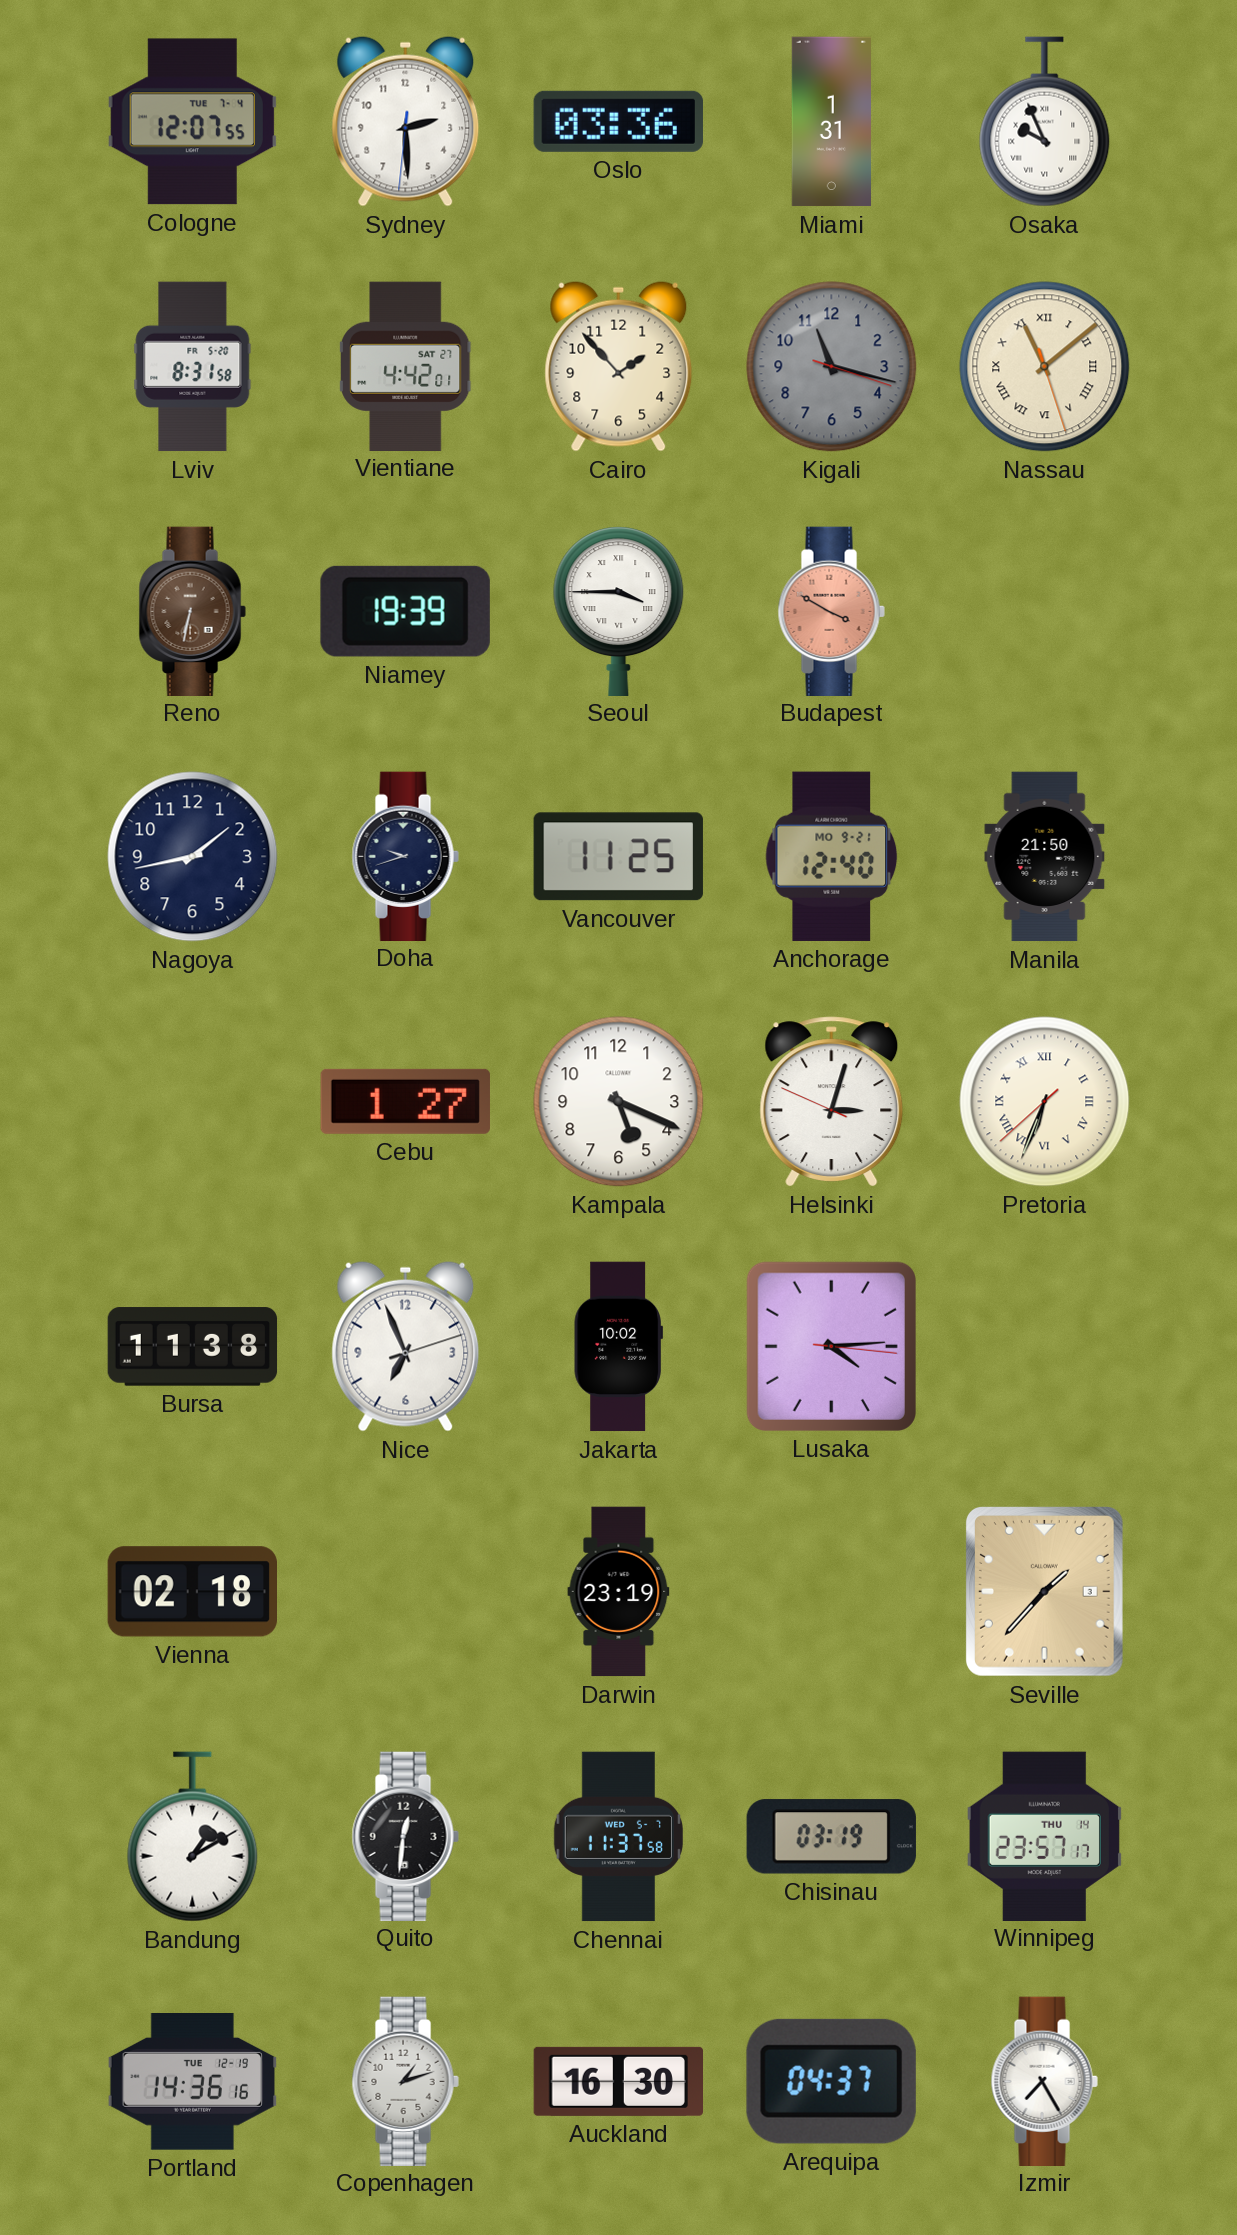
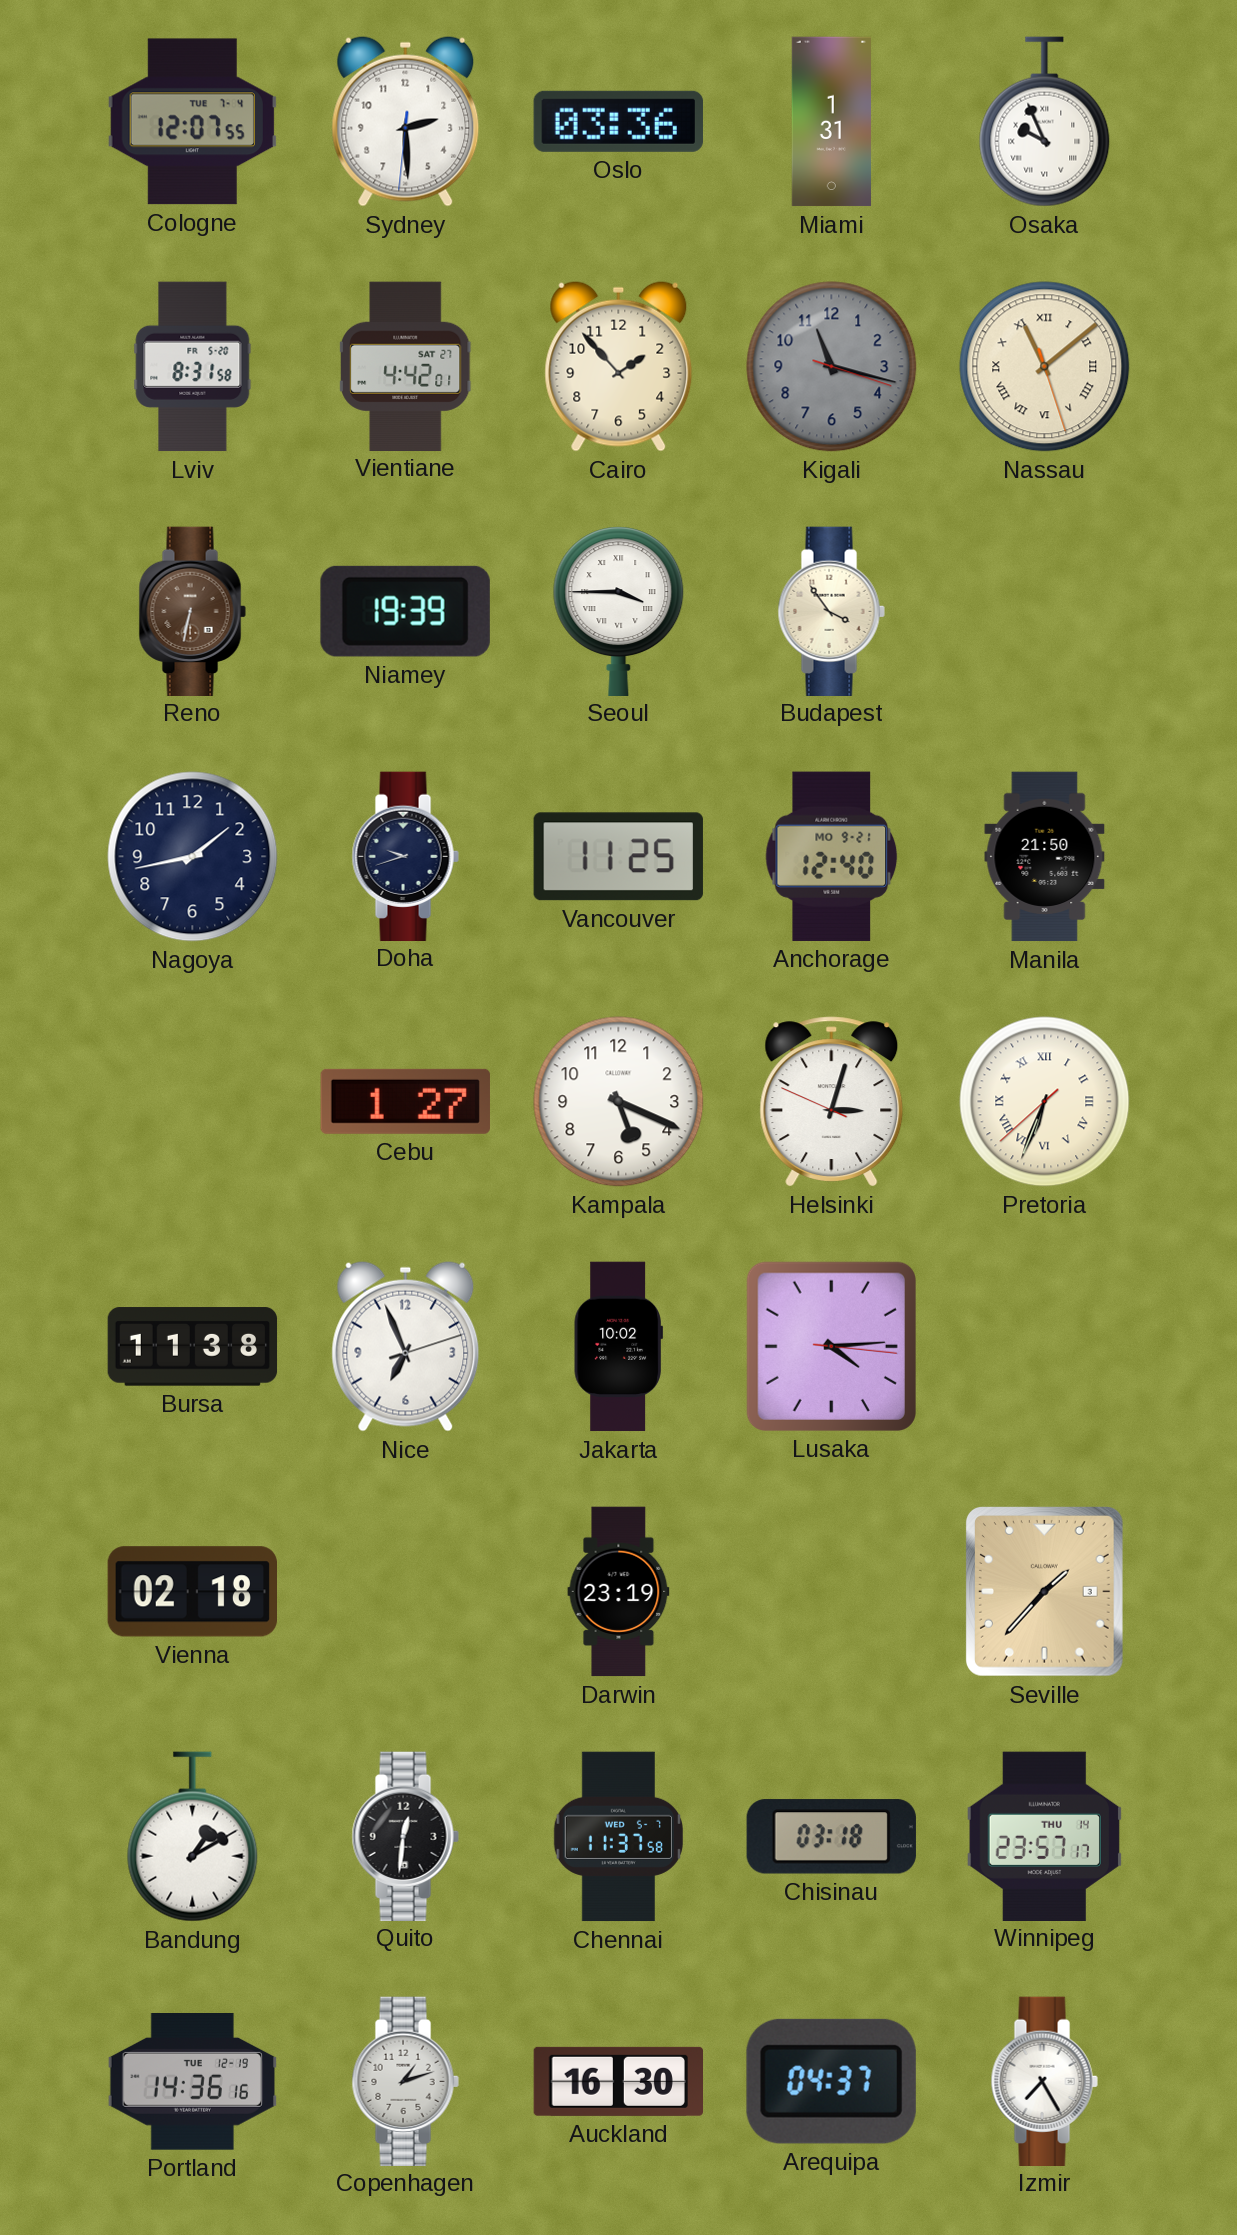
Budapest: 3:50 -> 3:54 (831, 611)
Budapest dial: salmon -> cream (831, 611)
Chisinau: 03:19 -> 03:18 (831, 1837)
